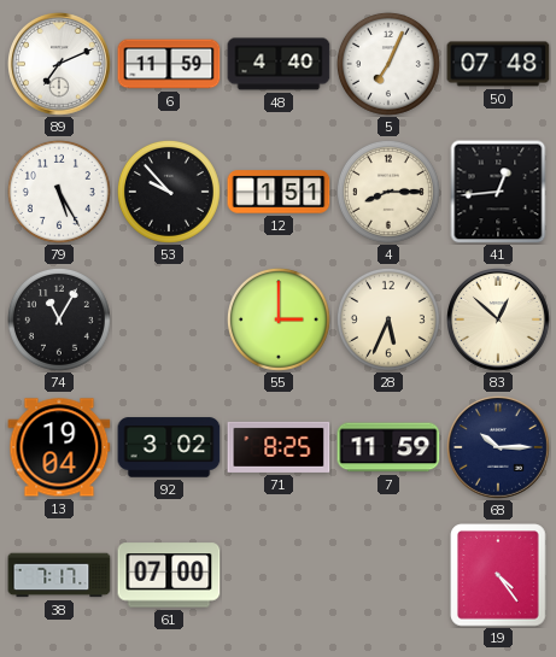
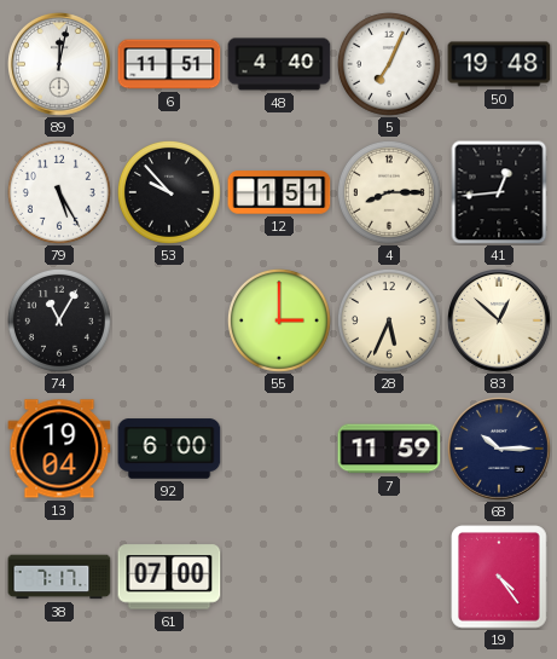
89: 7:11 -> 12:02 (60, 65)
6: 11:59 -> 11:51 (169, 64)
50: 07:48 -> 19:48 (499, 64)
92: 3:02 -> 6:00 (169, 449)
71: 8:25 -> none (279, 447)
